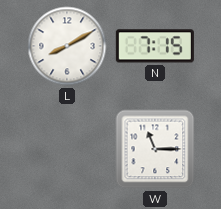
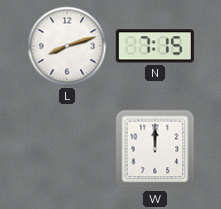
L: 8:10 -> 8:12 (67, 46)
W: 11:15 -> 12:00 (155, 149)
